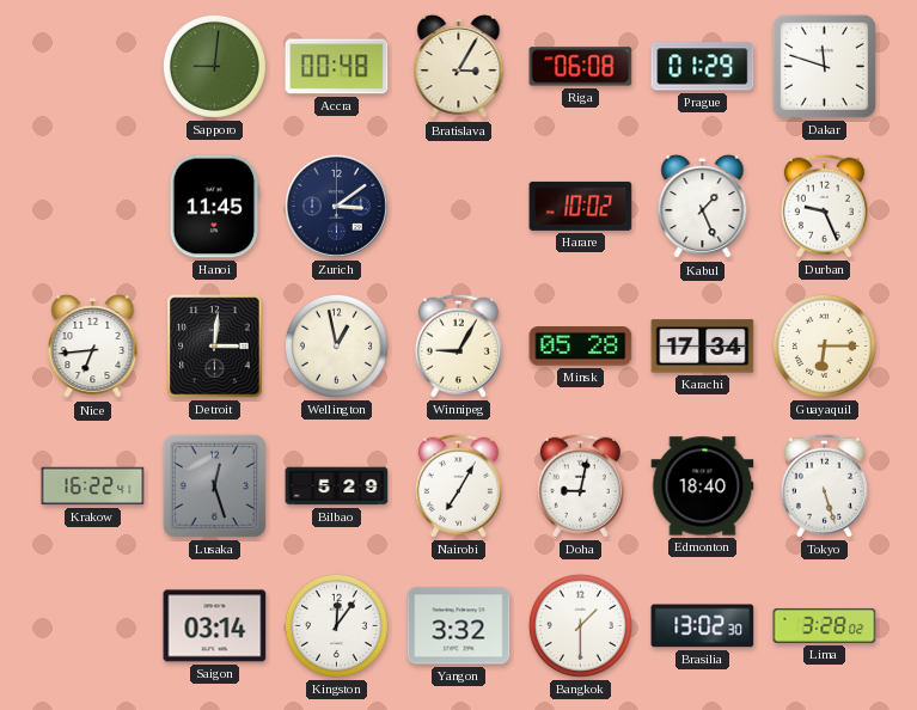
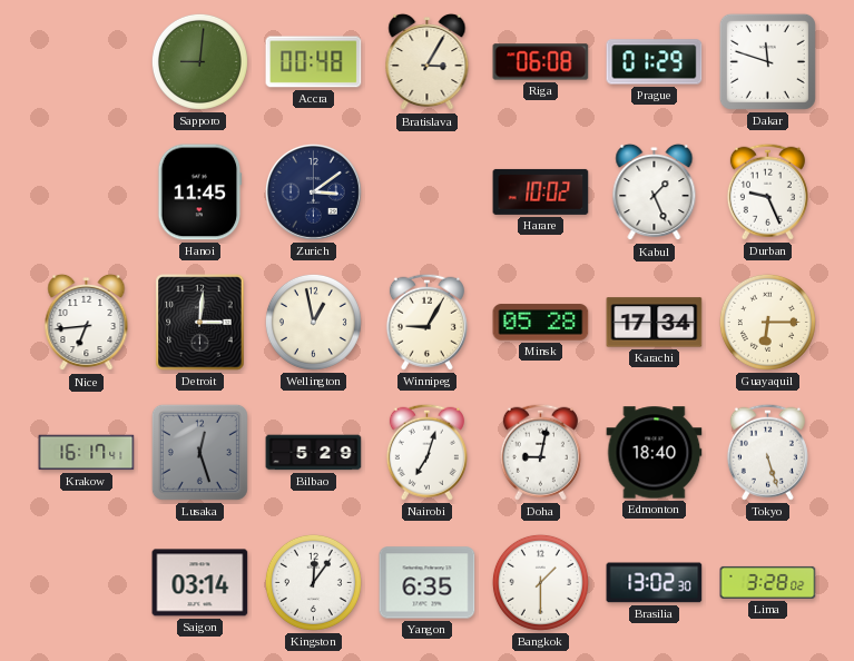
Krakow: 16:22 -> 16:17 (87, 453)
Nairobi: 7:05 -> 7:03 (426, 452)
Yangon: 3:32 -> 6:35 (428, 583)
